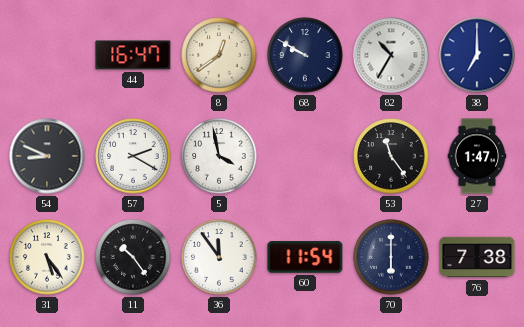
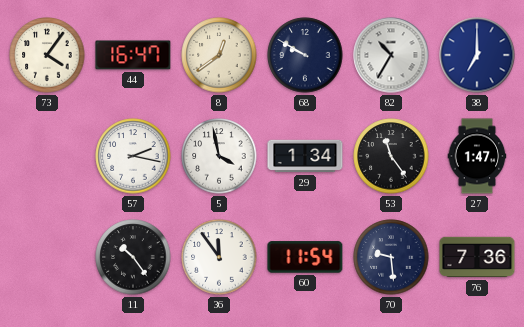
73: none -> 4:06 (47, 55)
54: 8:49 -> none (47, 156)
57: 2:20 -> 2:17 (133, 156)
29: none -> 1:34 (305, 156)
31: 5:24 -> none (47, 257)
70: 6:00 -> 9:29 (391, 257)
76: 7:38 -> 7:36 (477, 257)
